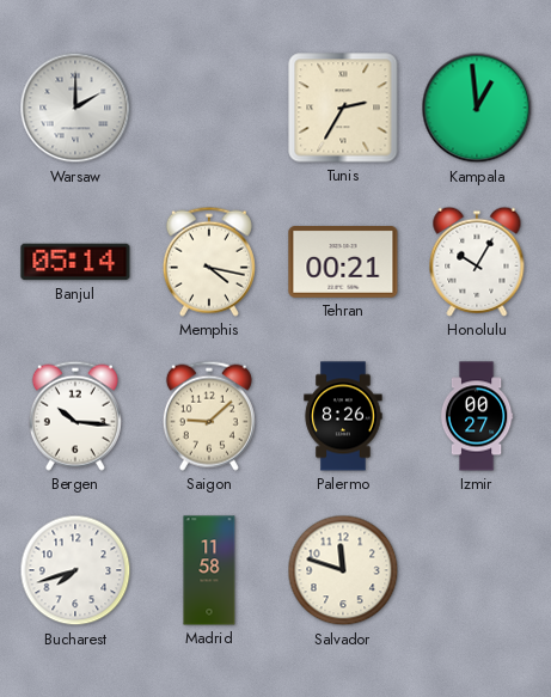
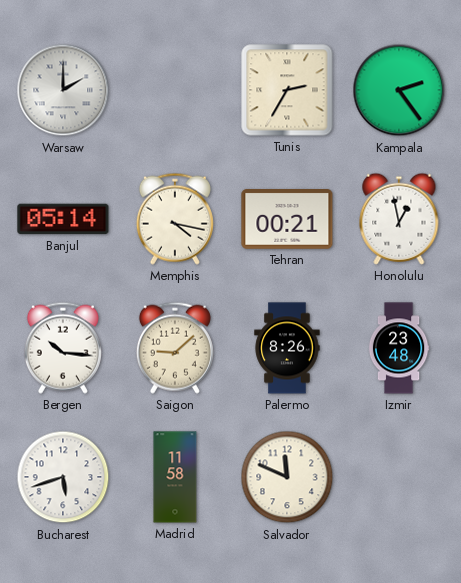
Kampala: 12:59 -> 2:24 (399, 90)
Honolulu: 10:05 -> 12:58 (399, 219)
Izmir: 00:27 -> 23:48 (399, 348)
Bucharest: 7:42 -> 5:42 (63, 477)
Salvador: 11:48 -> 11:49 (287, 477)
